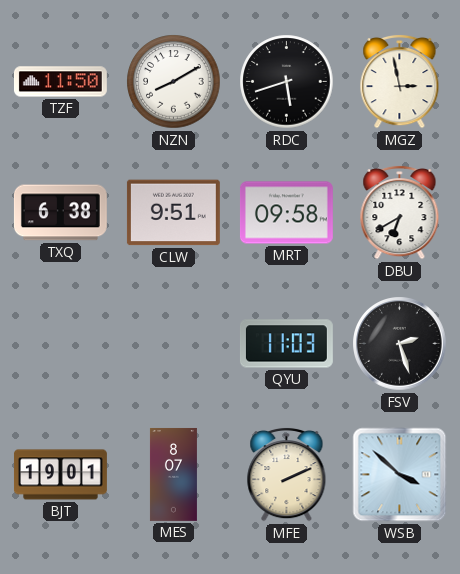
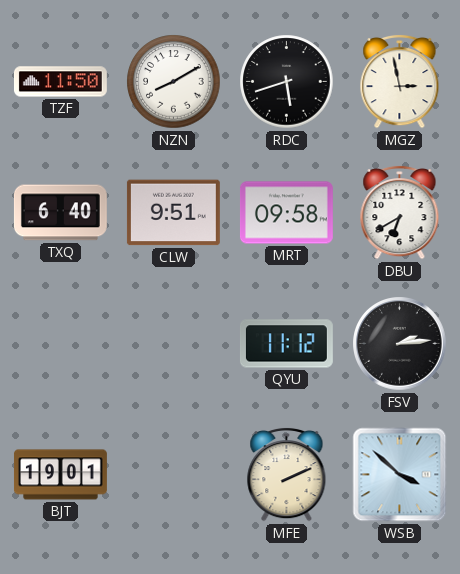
TXQ: 6:38 -> 6:40 (60, 213)
QYU: 11:03 -> 11:12 (286, 344)
FSV: 2:27 -> 2:14 (400, 344)
MES: 8:07 -> none (173, 475)
